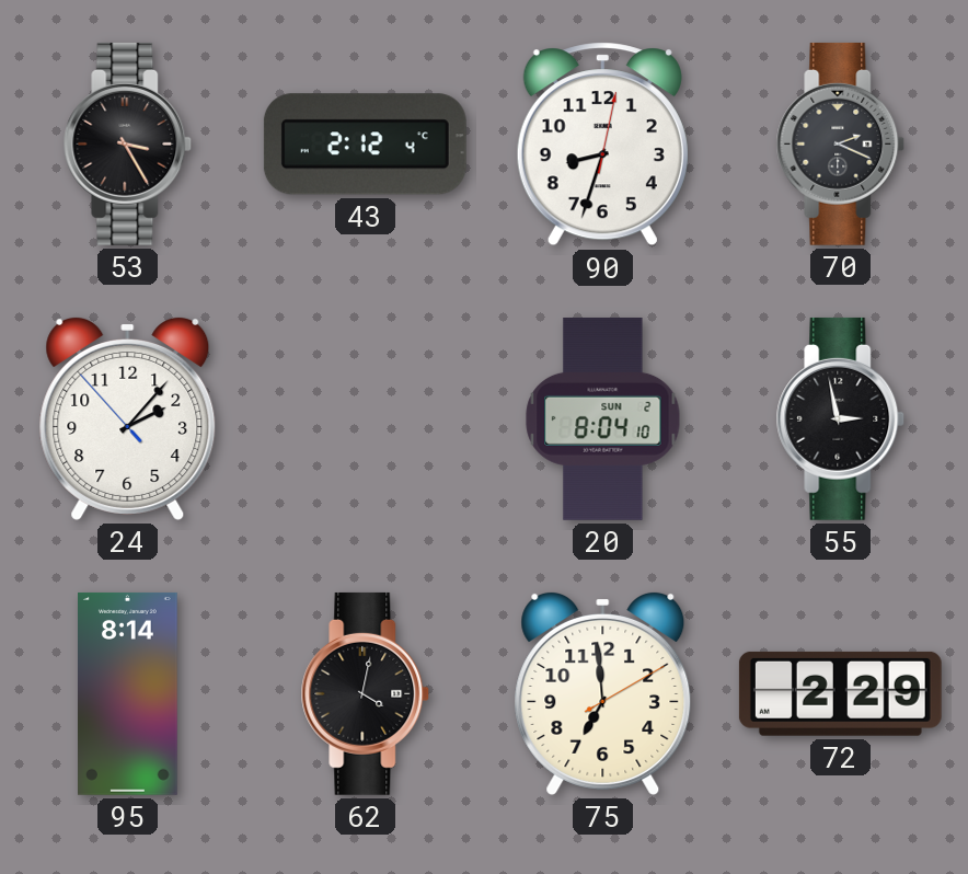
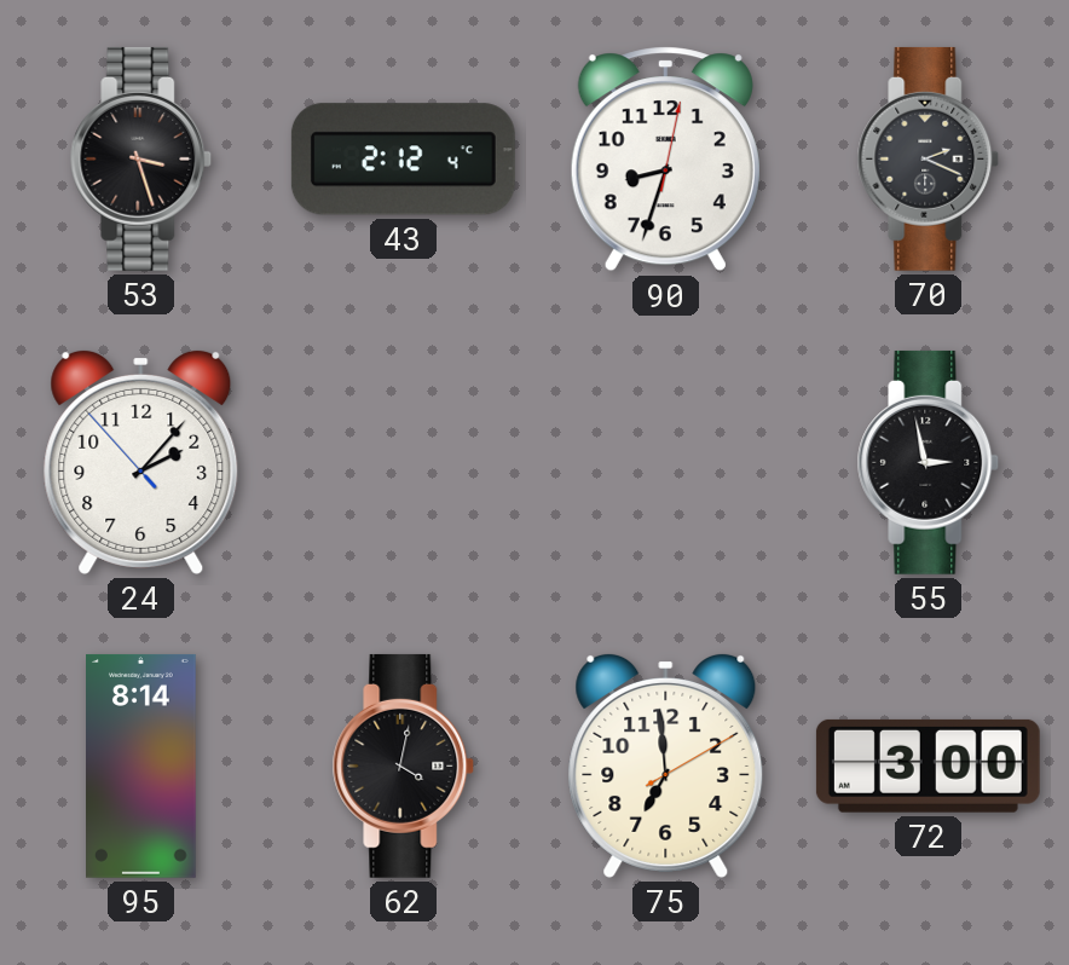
53: 3:25 -> 3:27 (141, 158)
20: 8:04 -> none (603, 418)
72: 2:29 -> 3:00 (928, 765)
